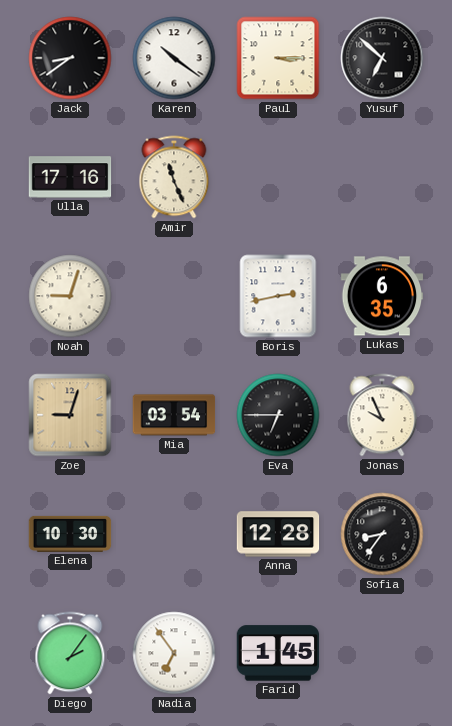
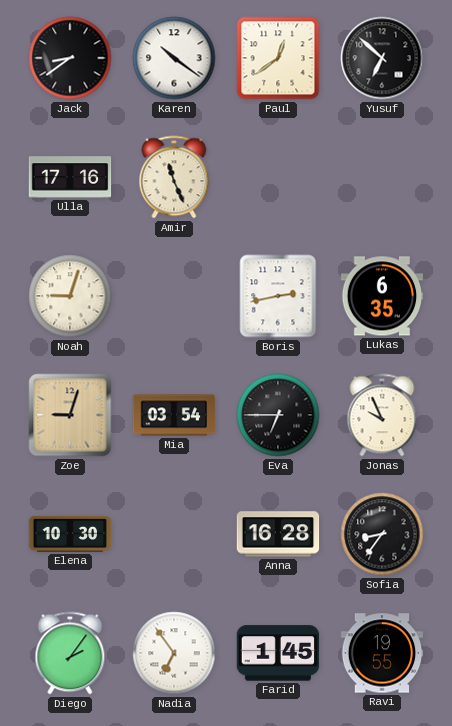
Paul: 3:15 -> 12:39 (278, 58)
Anna: 12:28 -> 16:28 (278, 534)
Ravi: none -> 19:55 (382, 653)
